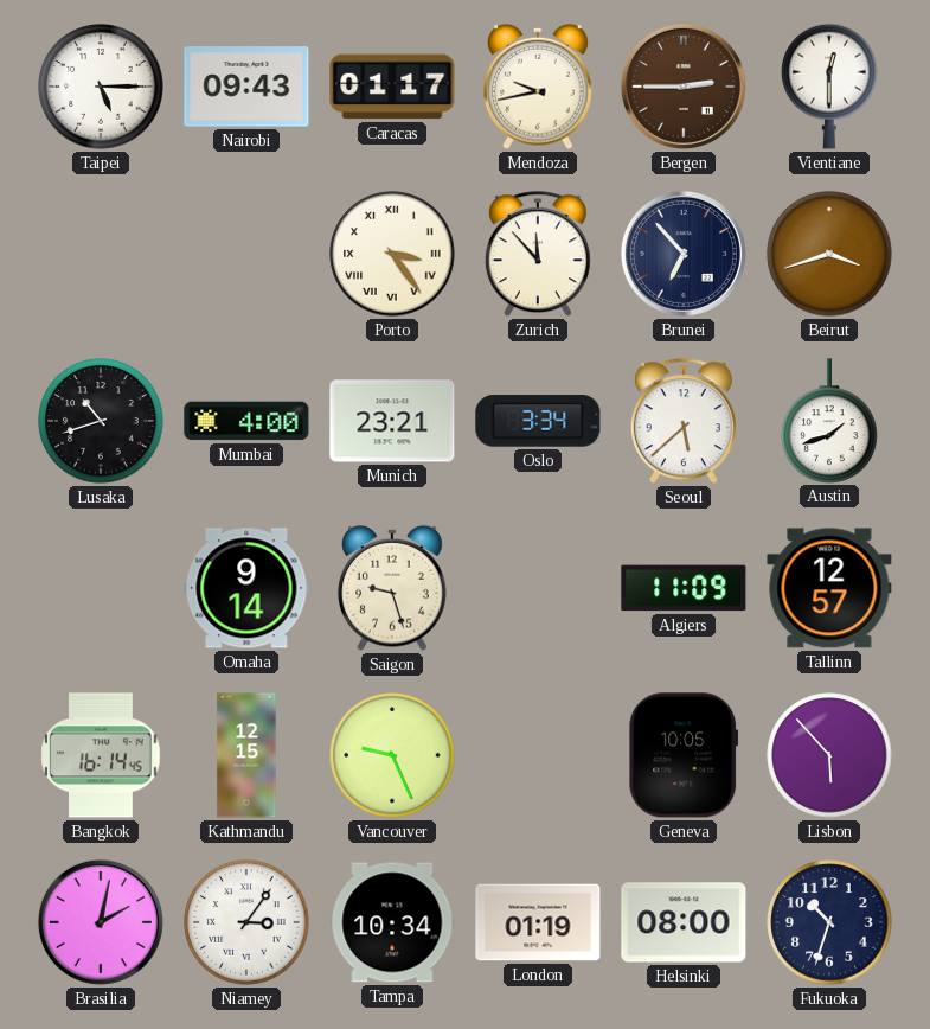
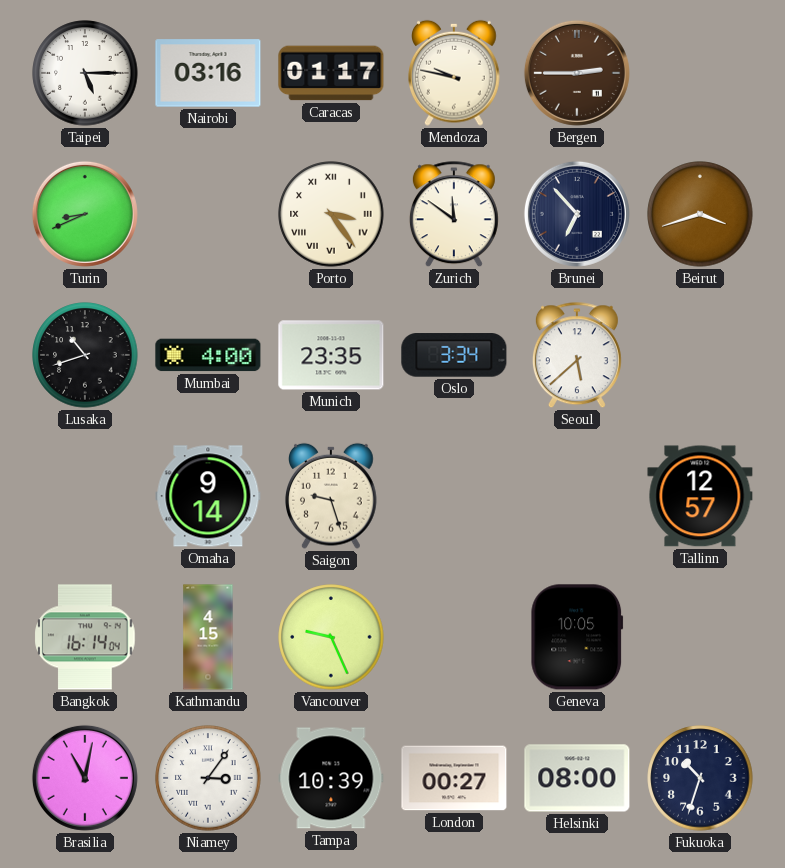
Nairobi: 09:43 -> 03:16 (208, 73)
Mendoza: 9:43 -> 9:47 (455, 73)
Vientiane: 12:30 -> none (829, 87)
Turin: none -> 8:41 (85, 214)
Zurich: 11:53 -> 11:51 (454, 215)
Munich: 23:21 -> 23:35 (331, 355)
Austin: 1:42 -> none (829, 421)
Algiers: 11:09 -> none (684, 588)
Bangkok: 16:14:45 -> 16:14:04 (85, 637)
Kathmandu: 12:15 -> 4:15 (208, 637)
Lisbon: 5:53 -> none (829, 755)
Brasilia: 2:02 -> 11:02 (85, 778)
Tampa: 10:34 -> 10:39 (331, 778)
London: 01:19 -> 00:27 (454, 778)
